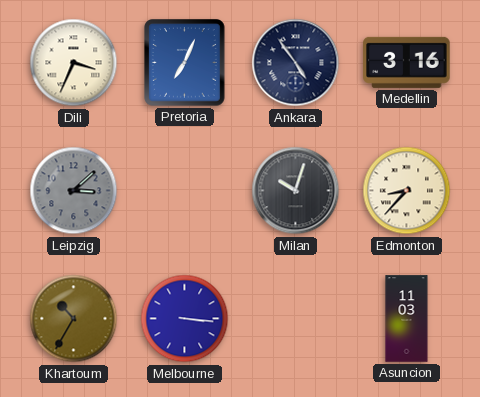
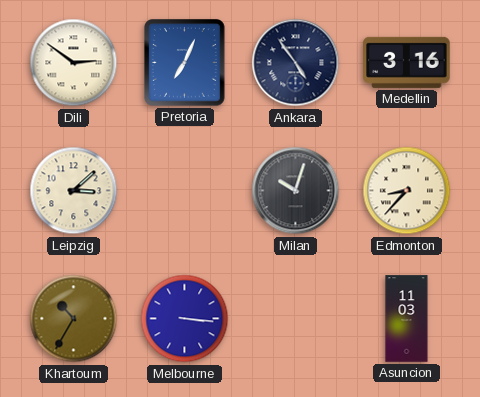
Dili: 3:34 -> 2:51 (74, 63)
Leipzig dial: grey -> cream (74, 191)
